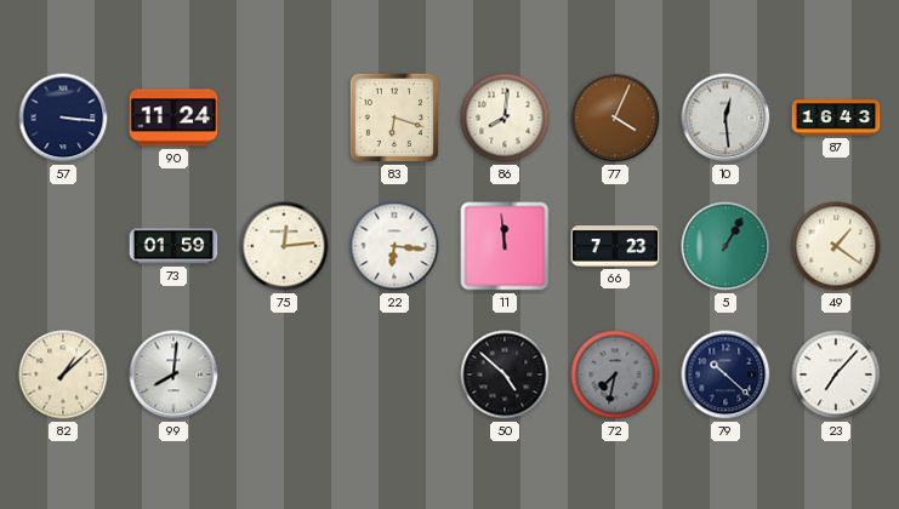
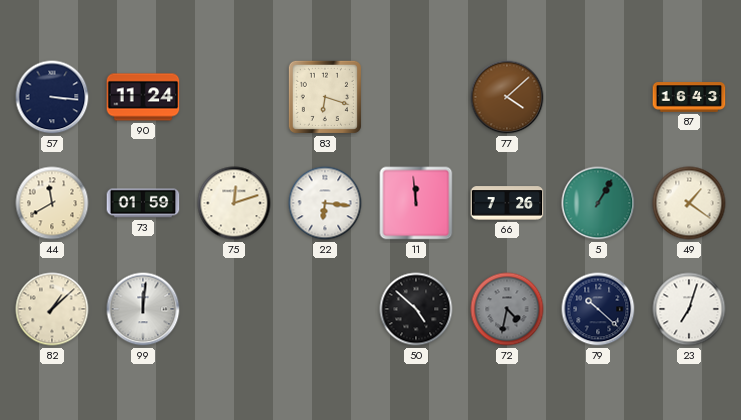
86: 8:01 -> none (505, 118)
77: 4:04 -> 4:08 (507, 97)
10: 12:29 -> none (726, 118)
44: none -> 11:40 (52, 203)
75: 12:14 -> 12:12 (234, 203)
66: 7:23 -> 7:26 (507, 203)
99: 8:01 -> 12:01 (143, 309)
72: 7:32 -> 4:32 (507, 309)
23: 7:07 -> 7:03 (689, 309)
